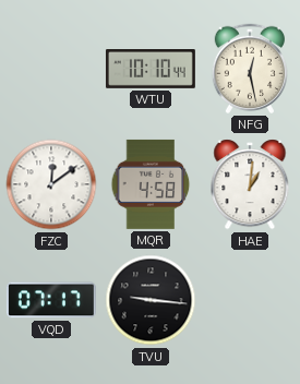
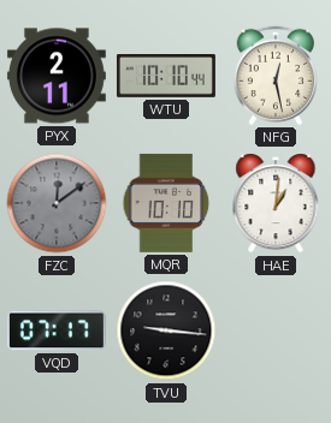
PYX: none -> 2:11 (57, 76)
FZC dial: white -> grey (57, 203)
MQR: 4:58 -> 10:10 (166, 203)
